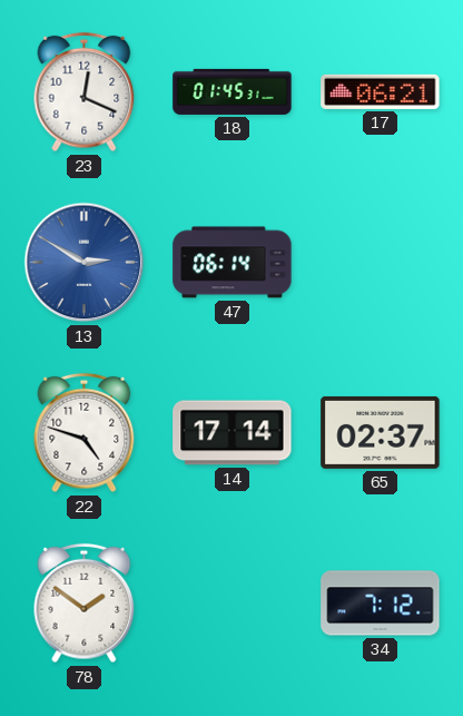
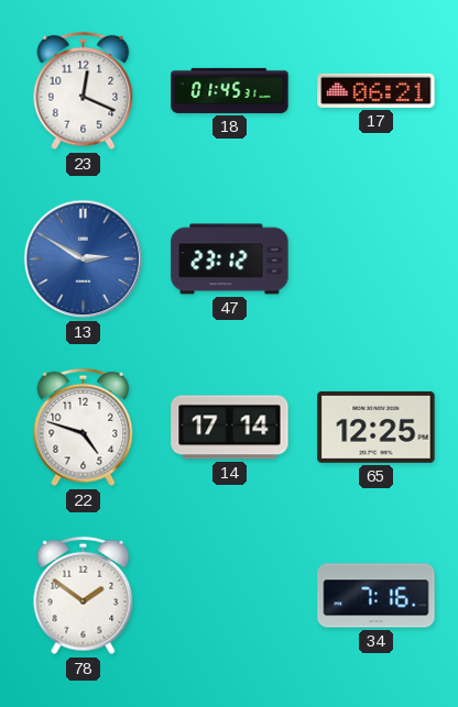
47: 06:14 -> 23:12 (230, 259)
65: 02:37 -> 12:25 (377, 427)
34: 7:12 -> 7:16 (377, 596)
